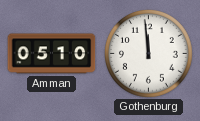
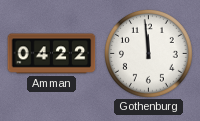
Amman: 05:10 -> 04:22 (52, 54)
